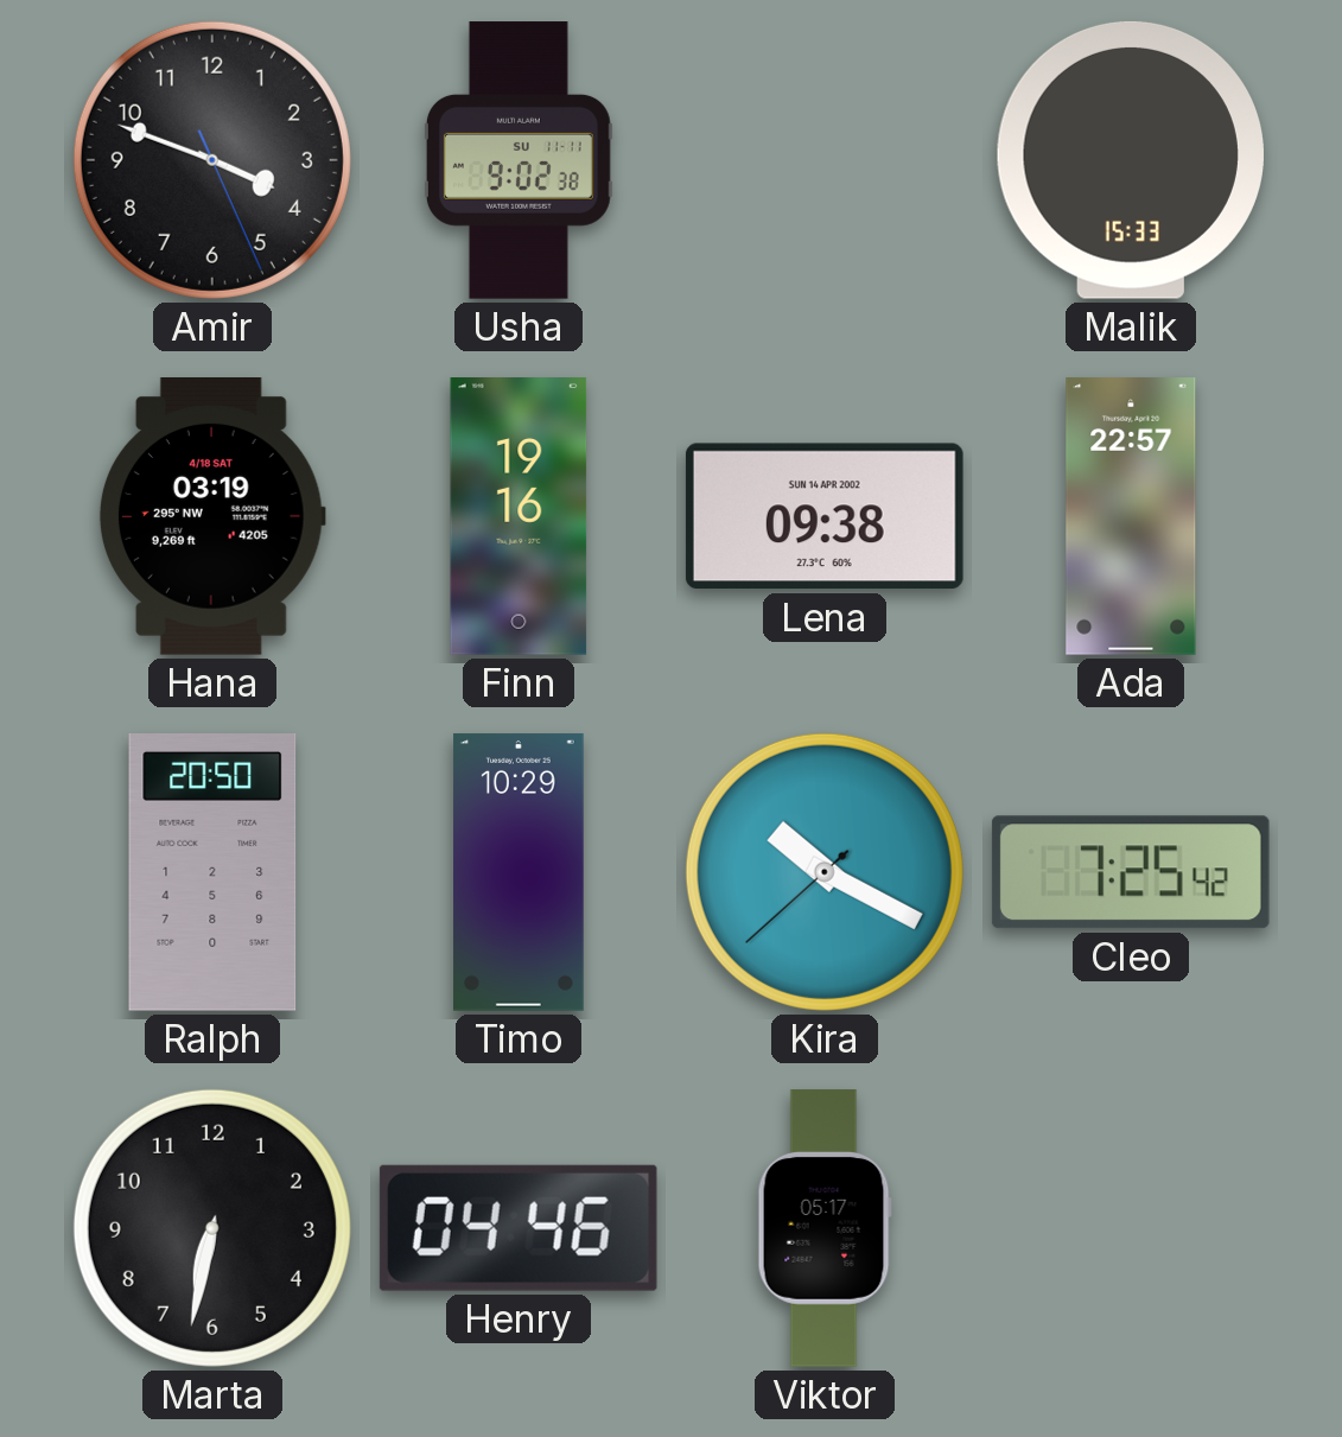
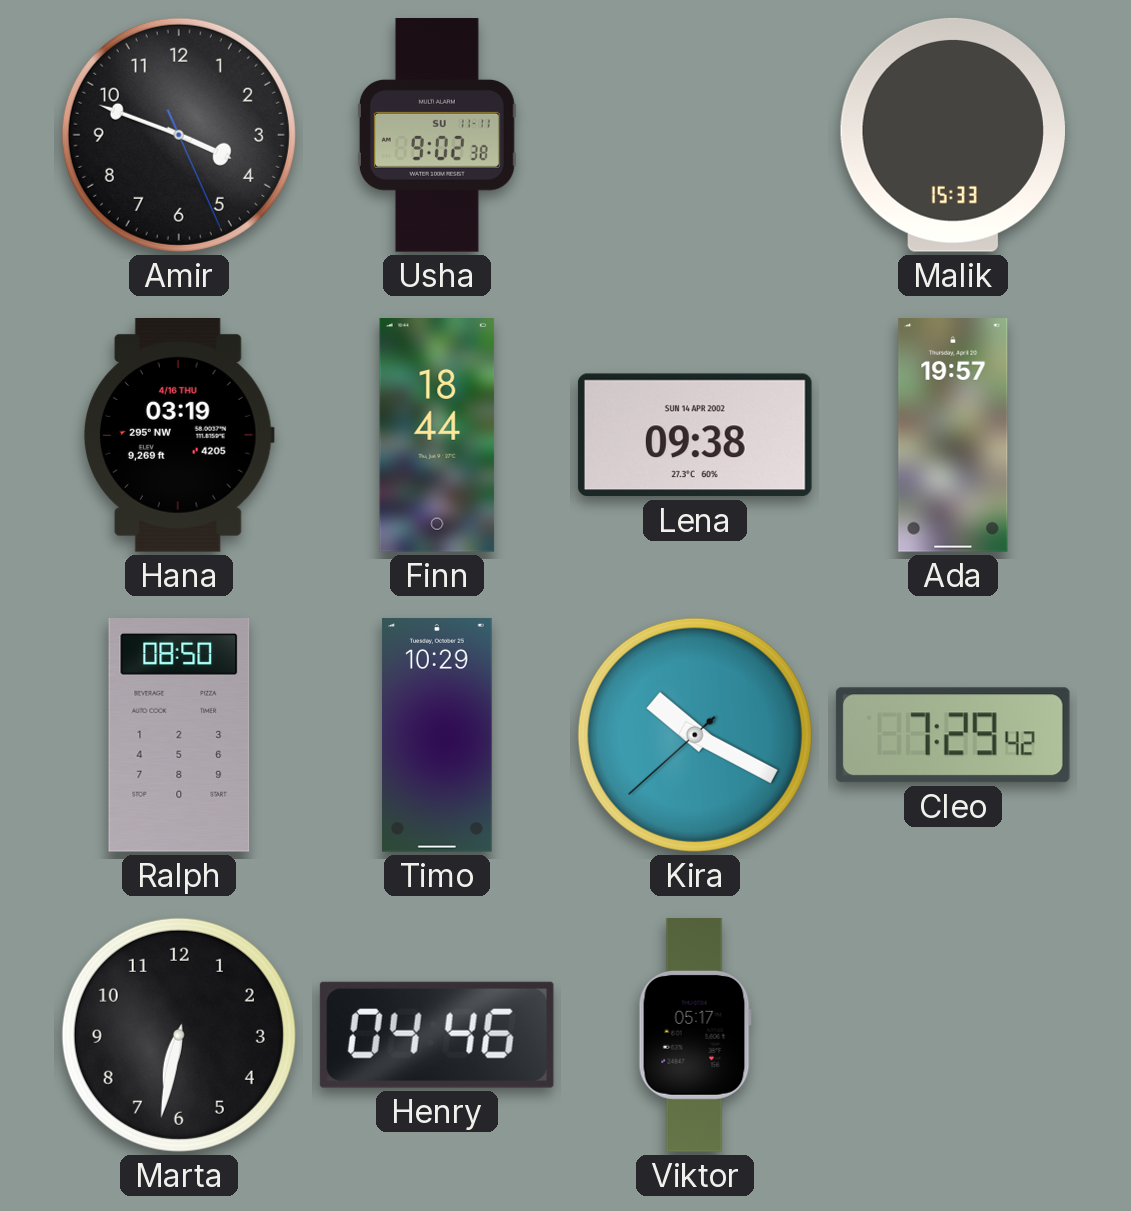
Hana date: 4/18 SAT -> 4/16 THU (179, 436)
Finn: 19:16 -> 18:44 (437, 436)
Ada: 22:57 -> 19:57 (953, 435)
Ralph: 20:50 -> 08:50 (179, 736)
Cleo: 7:25 -> 7:29 (953, 735)
